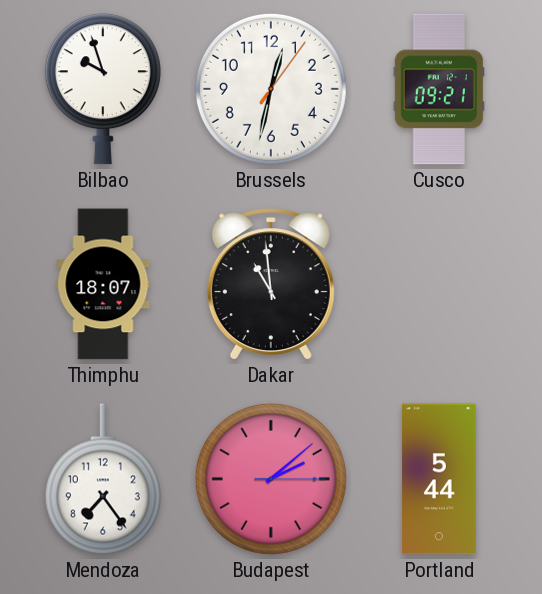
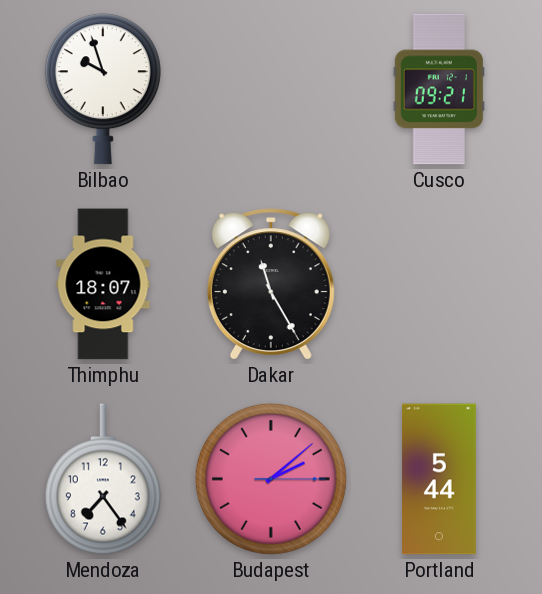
Brussels: 12:32 -> none (271, 89)
Dakar: 10:59 -> 11:25 (271, 284)
